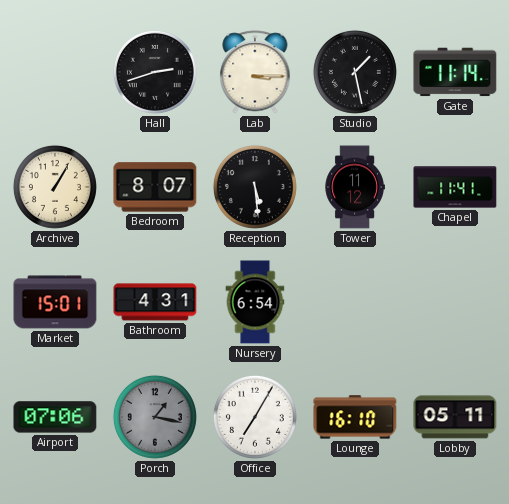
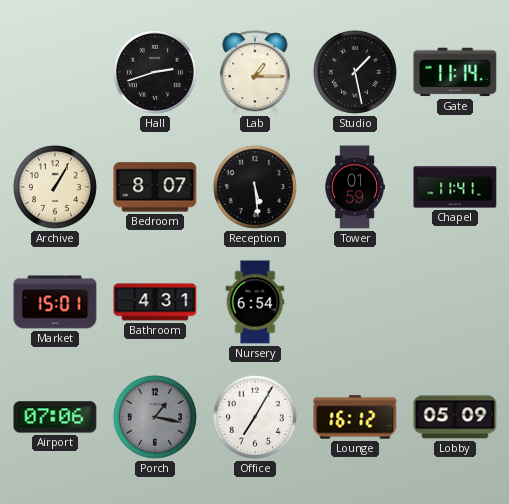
Lab: 3:15 -> 1:15 (255, 72)
Tower: 11:12 -> 01:59 (355, 187)
Lounge: 16:10 -> 16:12 (355, 417)
Lobby: 05:11 -> 05:09 (455, 417)
